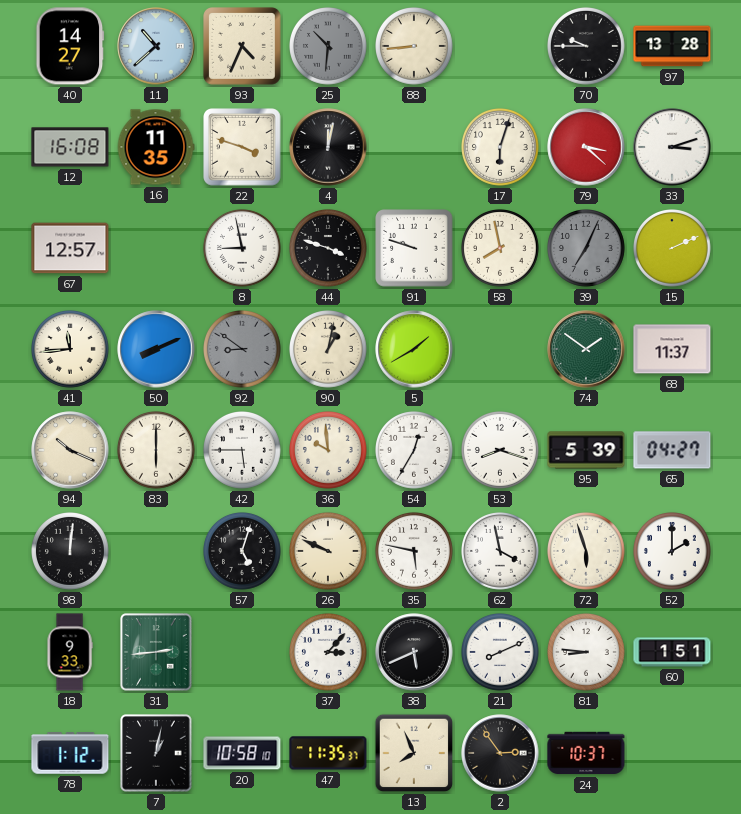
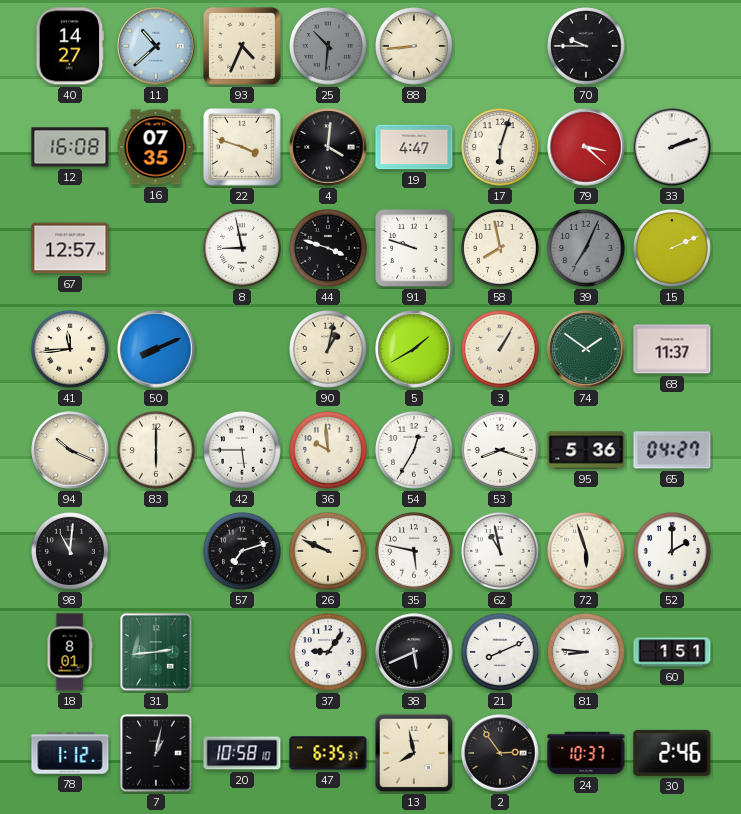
97: 13:28 -> none (672, 46)
16: 11:35 -> 07:35 (156, 147)
4: 12:02 -> 4:01 (328, 147)
19: none -> 4:47 (414, 147)
33: 3:12 -> 2:12 (672, 147)
92: 8:51 -> none (243, 350)
3: none -> 1:05 (501, 350)
95: 5:39 -> 5:36 (586, 450)
98: 12:01 -> 11:01 (71, 552)
57: 5:03 -> 7:12 (243, 552)
62: 3:58 -> 10:58 (501, 552)
18: 9:33 -> 8:01 (70, 652)
37: 3:07 -> 9:06 (329, 653)
47: 11:35 -> 6:35 (328, 753)
13: 7:56 -> 7:58 (414, 753)
30: none -> 2:46 (672, 753)
